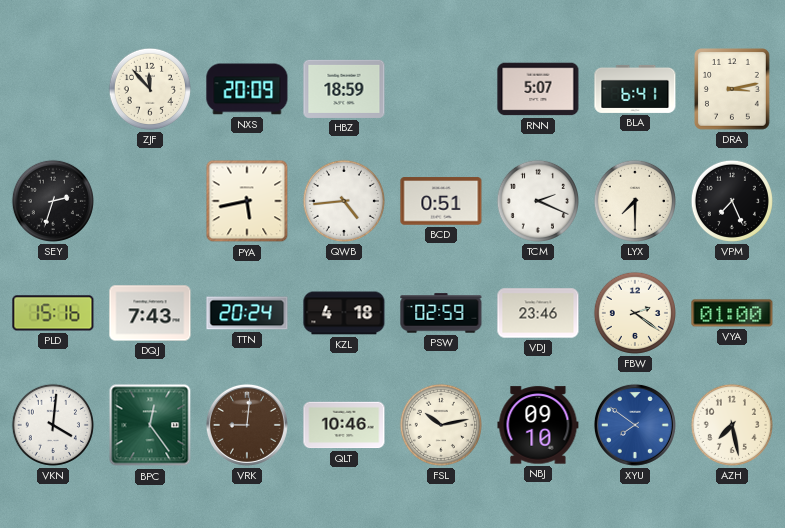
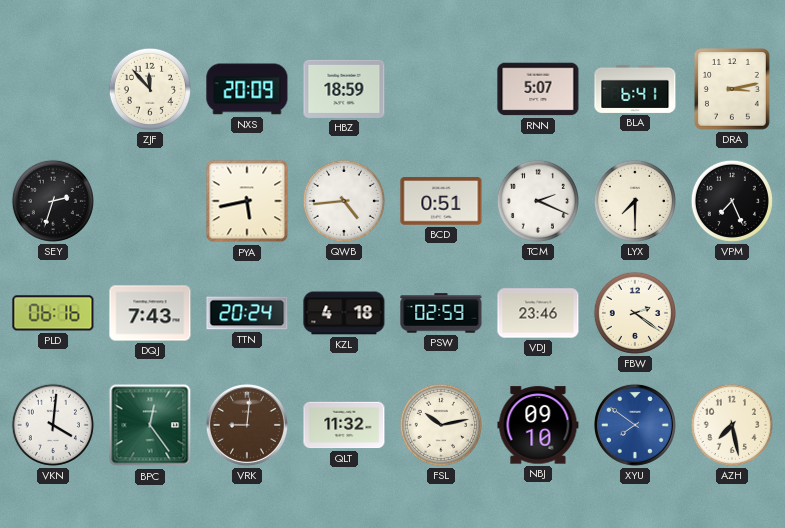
PLD: 15:16 -> 06:16 (53, 313)
VYA: 01:00 -> none (732, 313)
QLT: 10:46 -> 11:32 (344, 425)
